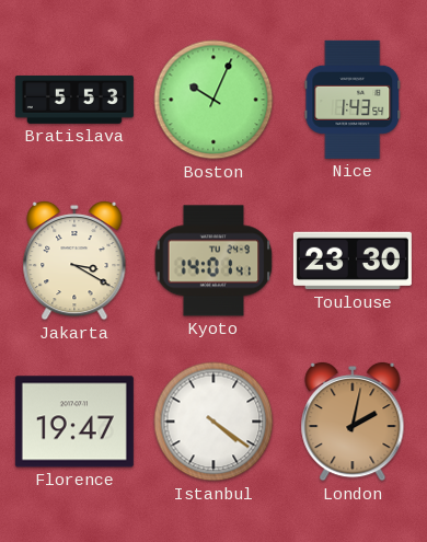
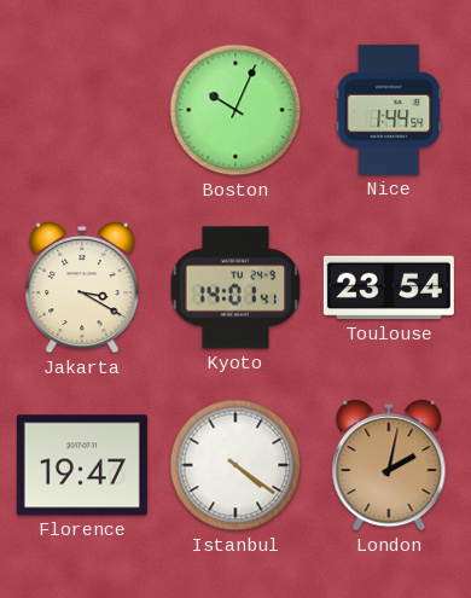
Bratislava: 5:53 -> none (74, 100)
Nice: 1:43 -> 1:44 (389, 110)
Toulouse: 23:30 -> 23:54 (389, 288)
